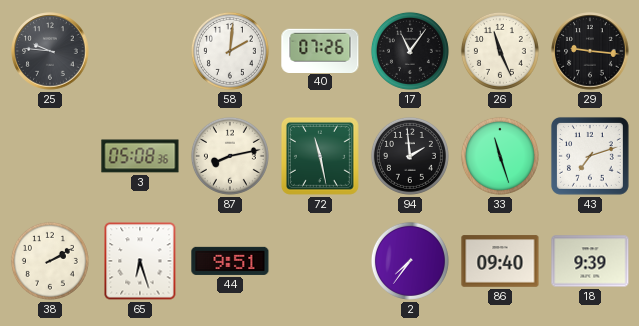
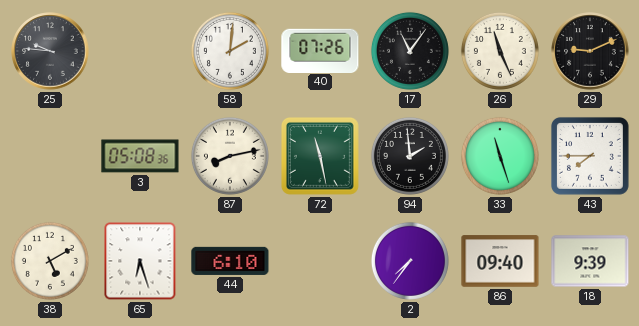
29: 9:16 -> 9:11 (590, 51)
43: 7:12 -> 7:45 (590, 156)
38: 2:10 -> 5:10 (50, 261)
44: 9:51 -> 6:10 (230, 261)
